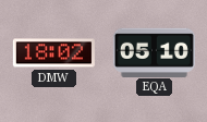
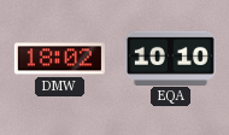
EQA: 05:10 -> 10:10 (170, 58)
